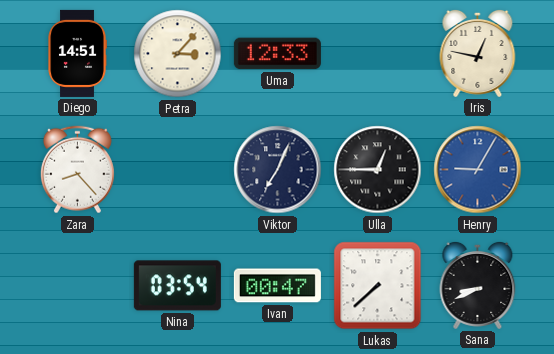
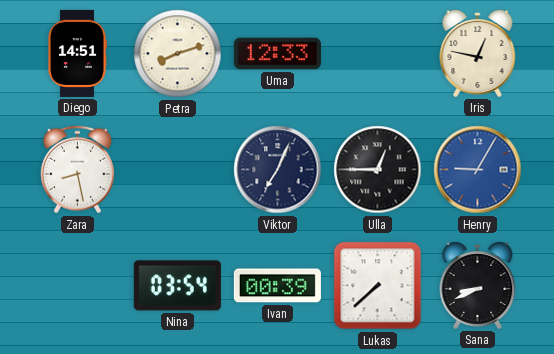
Petra: 3:07 -> 8:12 (178, 54)
Zara: 8:23 -> 8:28 (77, 170)
Ivan: 00:47 -> 00:39 (277, 286)
